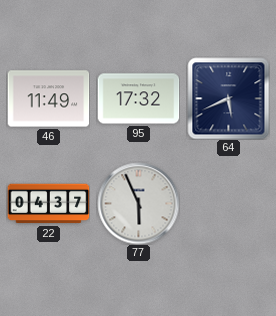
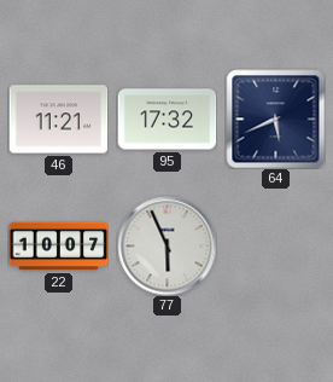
46: 11:49 -> 11:21 (58, 120)
22: 04:37 -> 10:07 (58, 247)
